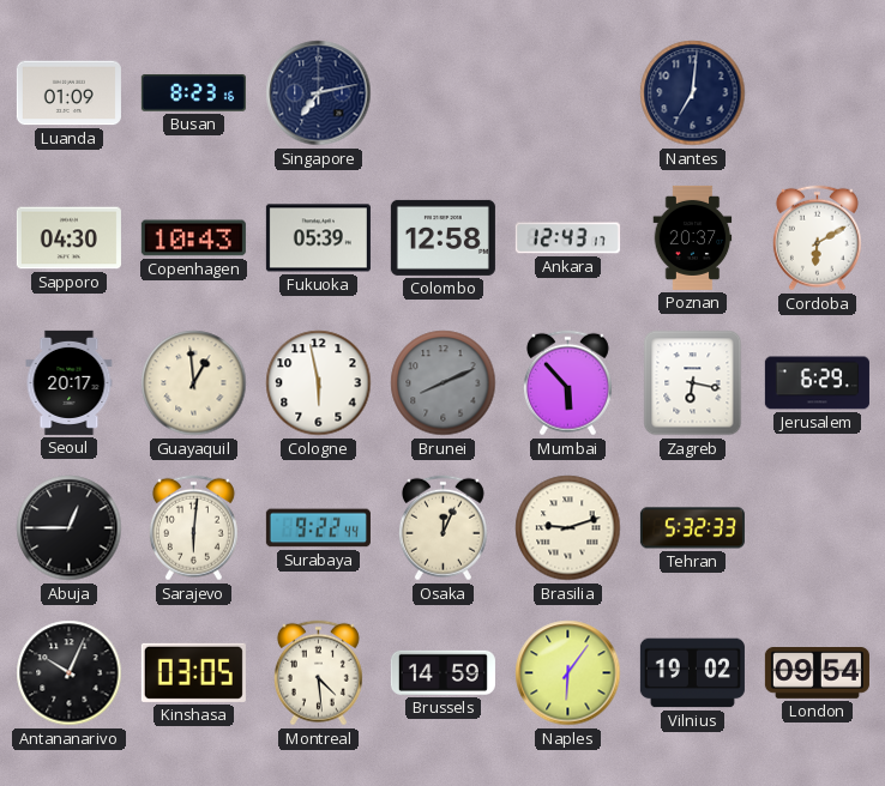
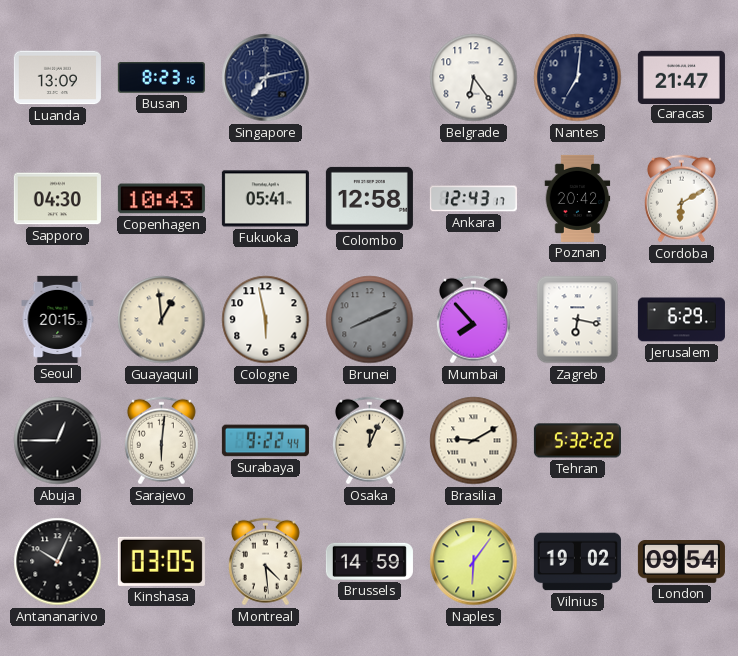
Luanda: 01:09 -> 13:09 (57, 78)
Belgrade: none -> 6:24 (474, 78)
Caracas: none -> 21:47 (681, 77)
Fukuoka: 05:39 -> 05:41 (265, 199)
Poznan: 20:37 -> 20:42 (578, 198)
Seoul: 20:17 -> 20:15 (58, 319)
Mumbai: 5:53 -> 7:53 (473, 320)
Brasilia: 9:12 -> 9:10 (474, 441)
Tehran: 5:32:33 -> 5:32:22 (577, 441)
